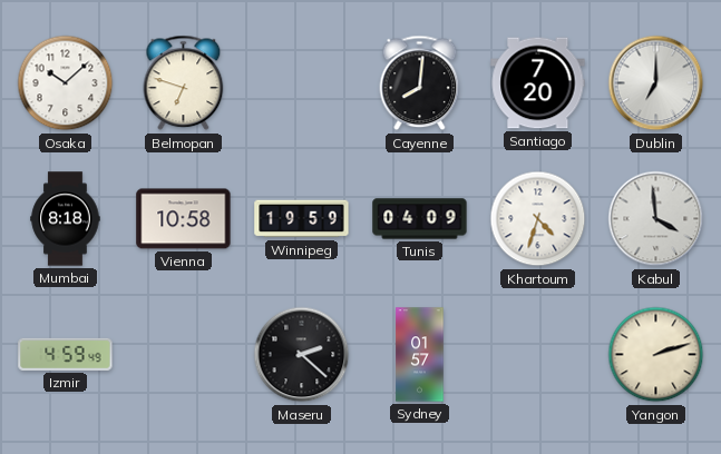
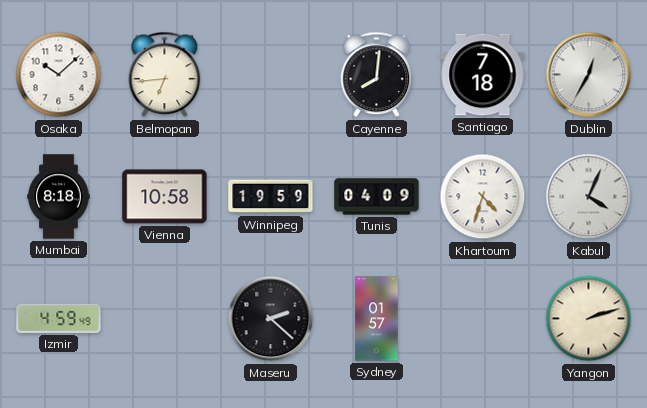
Belmopan: 6:48 -> 6:44 (165, 75)
Santiago: 7:20 -> 7:18 (483, 75)
Dublin: 7:00 -> 12:35 (589, 75)
Kabul: 3:59 -> 4:04 (589, 197)
